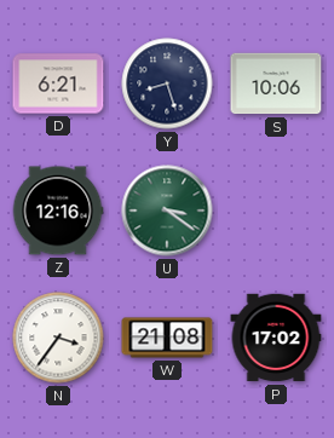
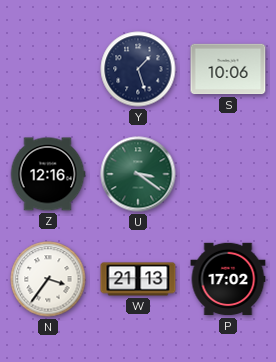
D: 6:21 -> none (58, 83)
Y: 8:27 -> 1:27 (138, 69)
W: 21:08 -> 21:13 (138, 279)
